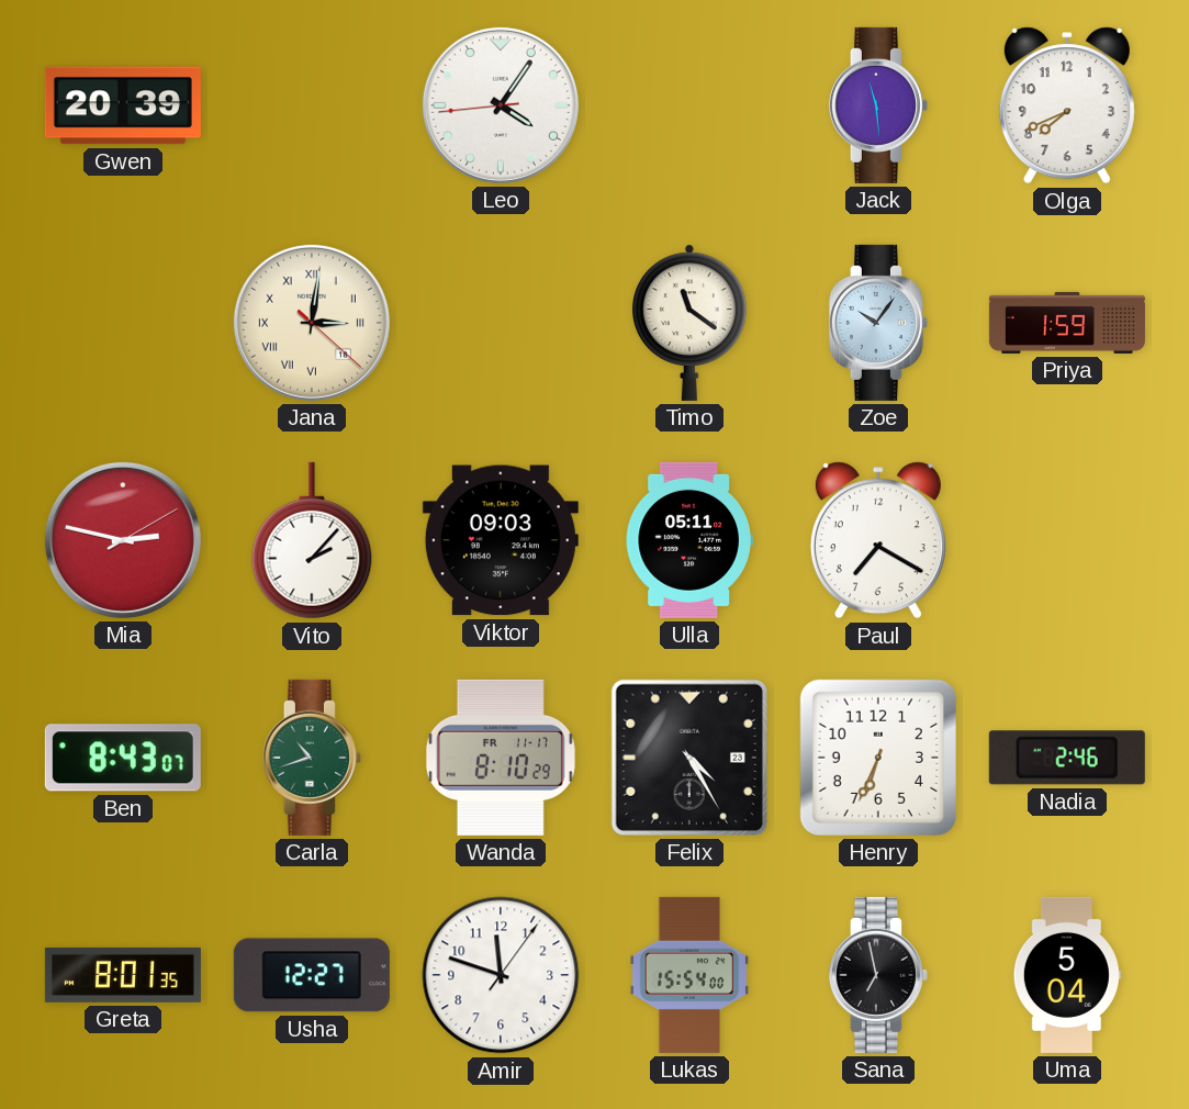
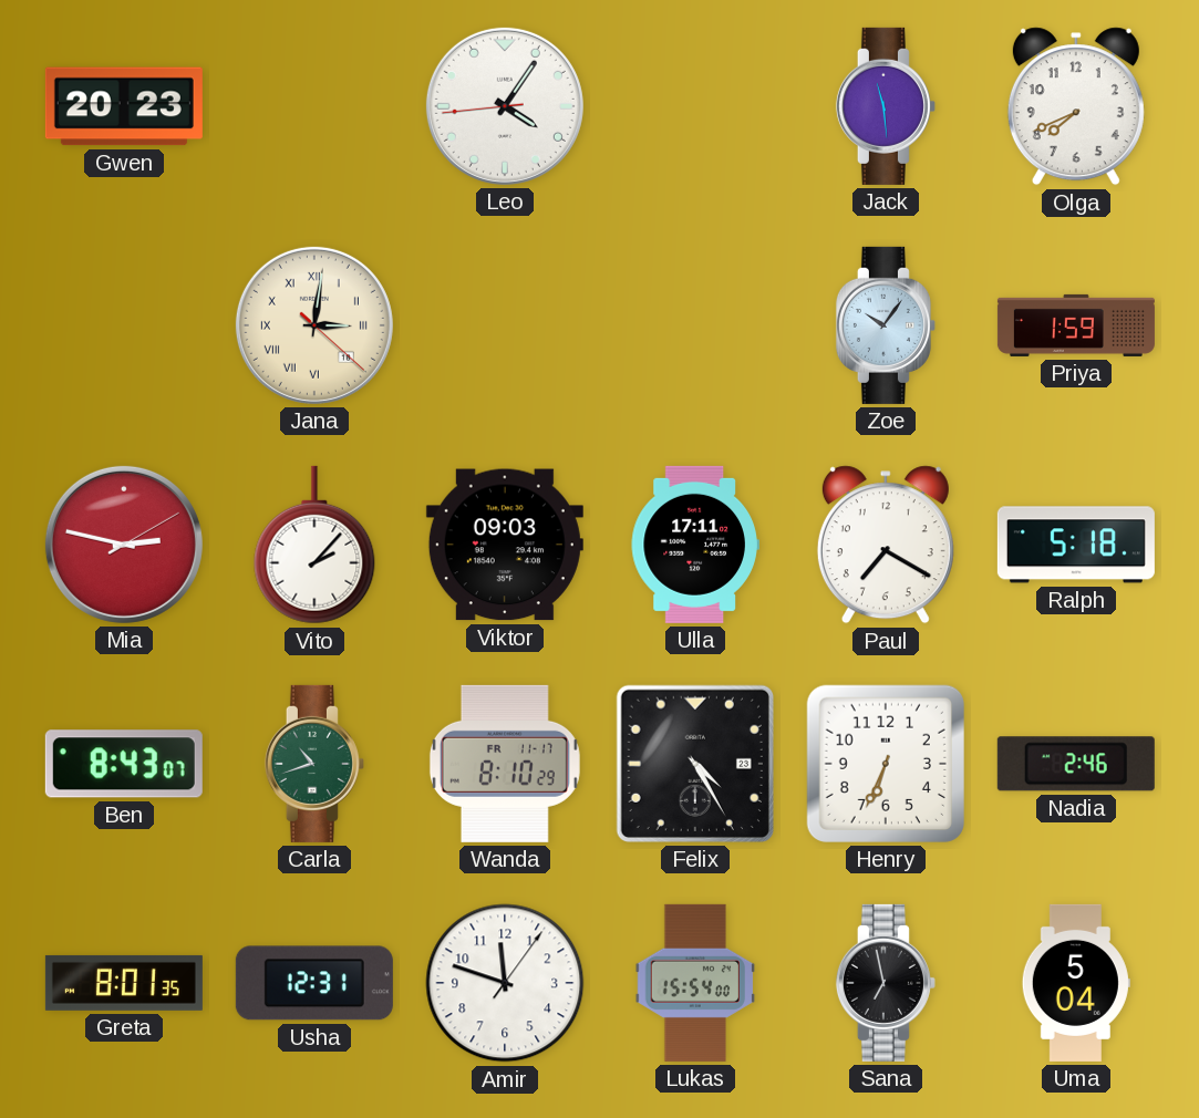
Gwen: 20:39 -> 20:23 (124, 106)
Timo: 11:21 -> none (689, 323)
Ulla: 05:11 -> 17:11 (695, 545)
Ralph: none -> 5:18 (1076, 545)
Usha: 12:27 -> 12:31 (314, 983)
